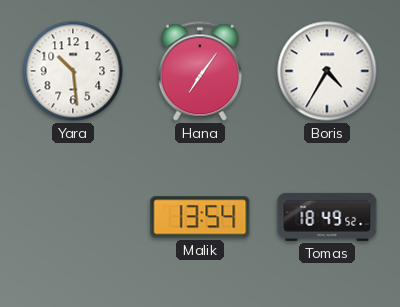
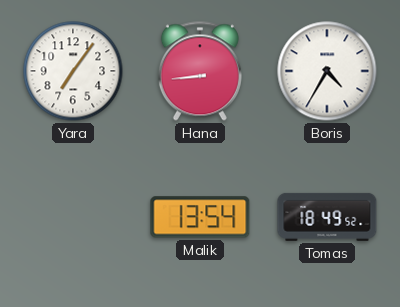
Yara: 10:29 -> 7:06 (73, 71)
Hana: 7:06 -> 8:44 (200, 71)
